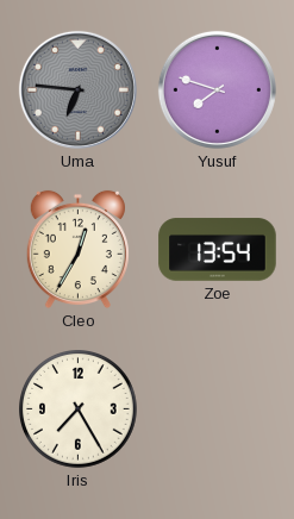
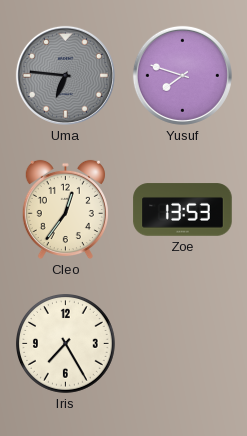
Cleo: 12:35 -> 12:36 (65, 210)
Zoe: 13:54 -> 13:53 (183, 210)
